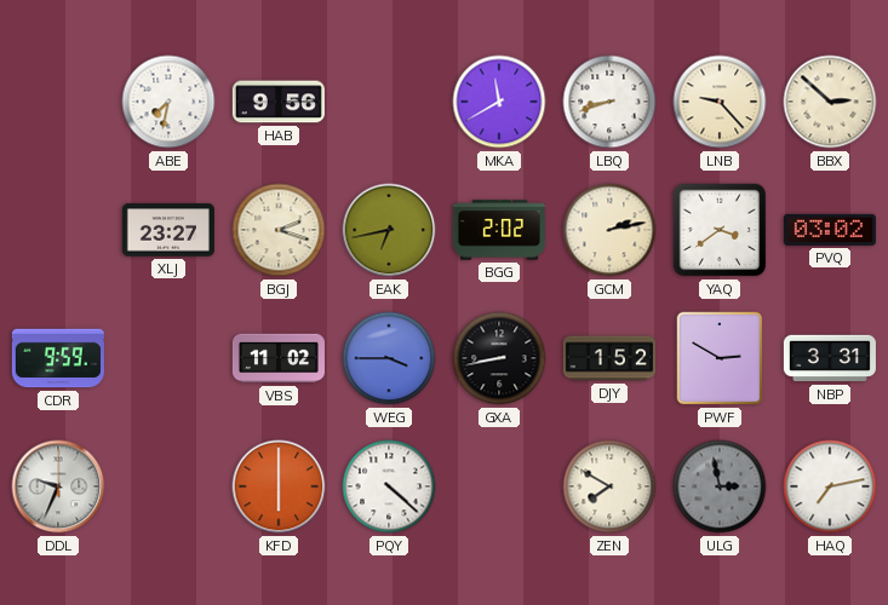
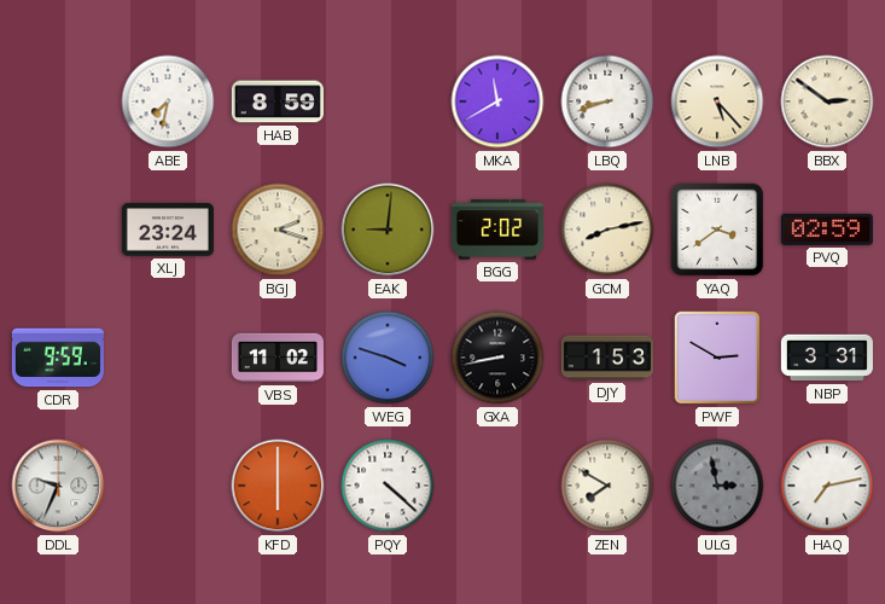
HAB: 9:56 -> 8:59 (278, 101)
LNB: 9:23 -> 5:23 (717, 101)
BBX: 2:52 -> 2:51 (827, 101)
XLJ: 23:27 -> 23:24 (168, 230)
EAK: 6:43 -> 9:01 (388, 230)
GCM: 2:13 -> 8:13 (607, 230)
PVQ: 03:02 -> 02:59 (827, 230)
WEG: 3:45 -> 3:48 (388, 358)
DJY: 1:52 -> 1:53 (607, 358)
